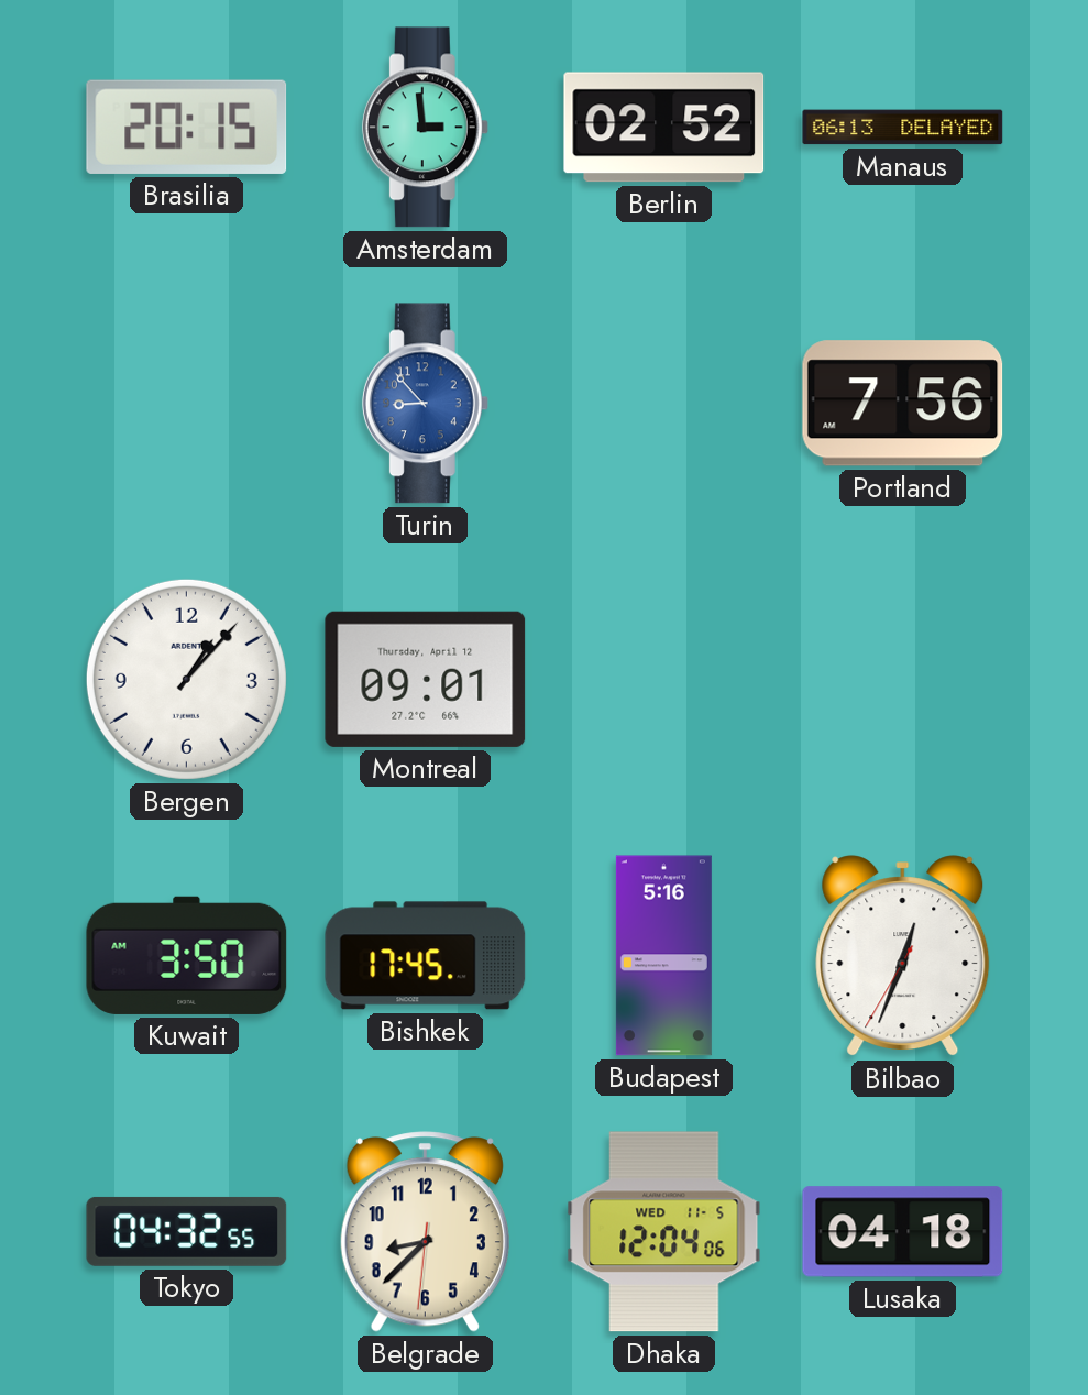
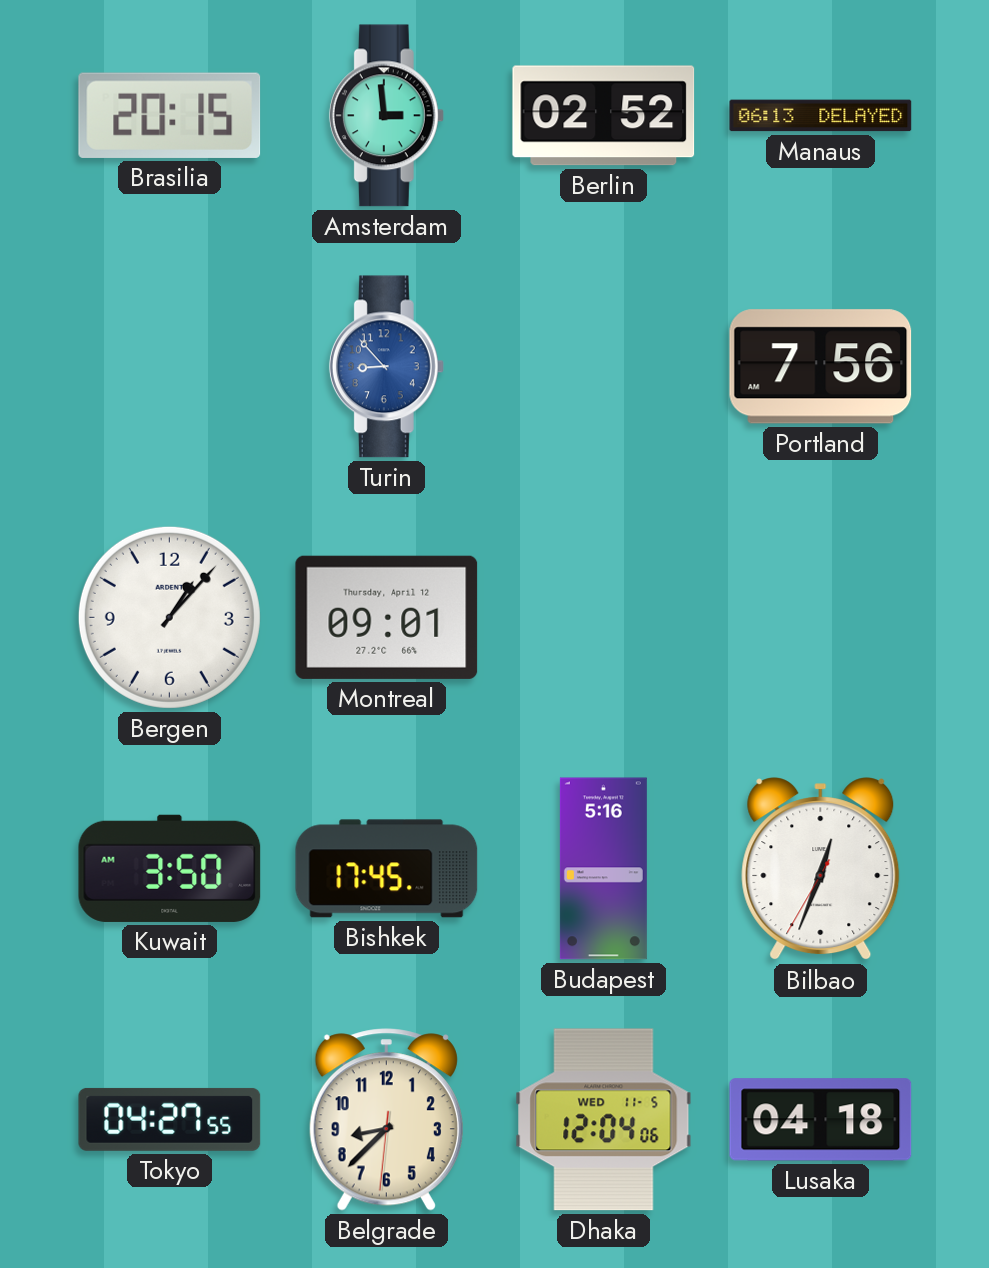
Tokyo: 04:32 -> 04:27 (170, 1119)
